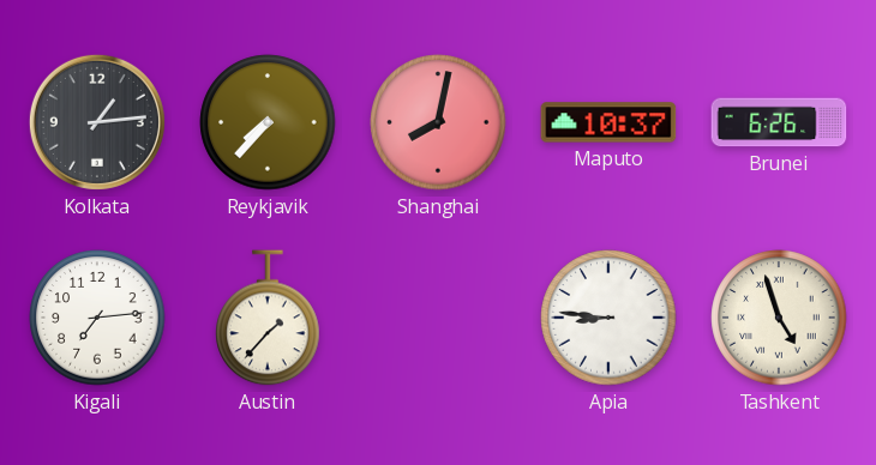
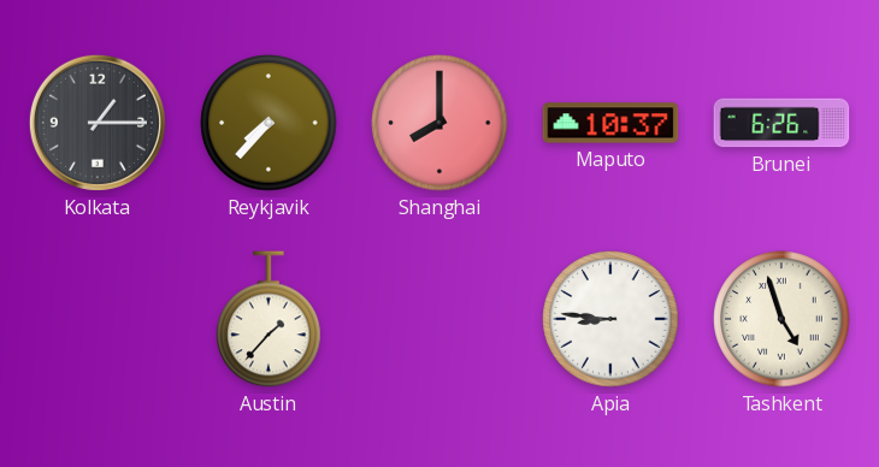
Kolkata: 1:14 -> 1:15 (98, 123)
Shanghai: 8:02 -> 8:00 (440, 123)
Kigali: 7:14 -> none (97, 318)
